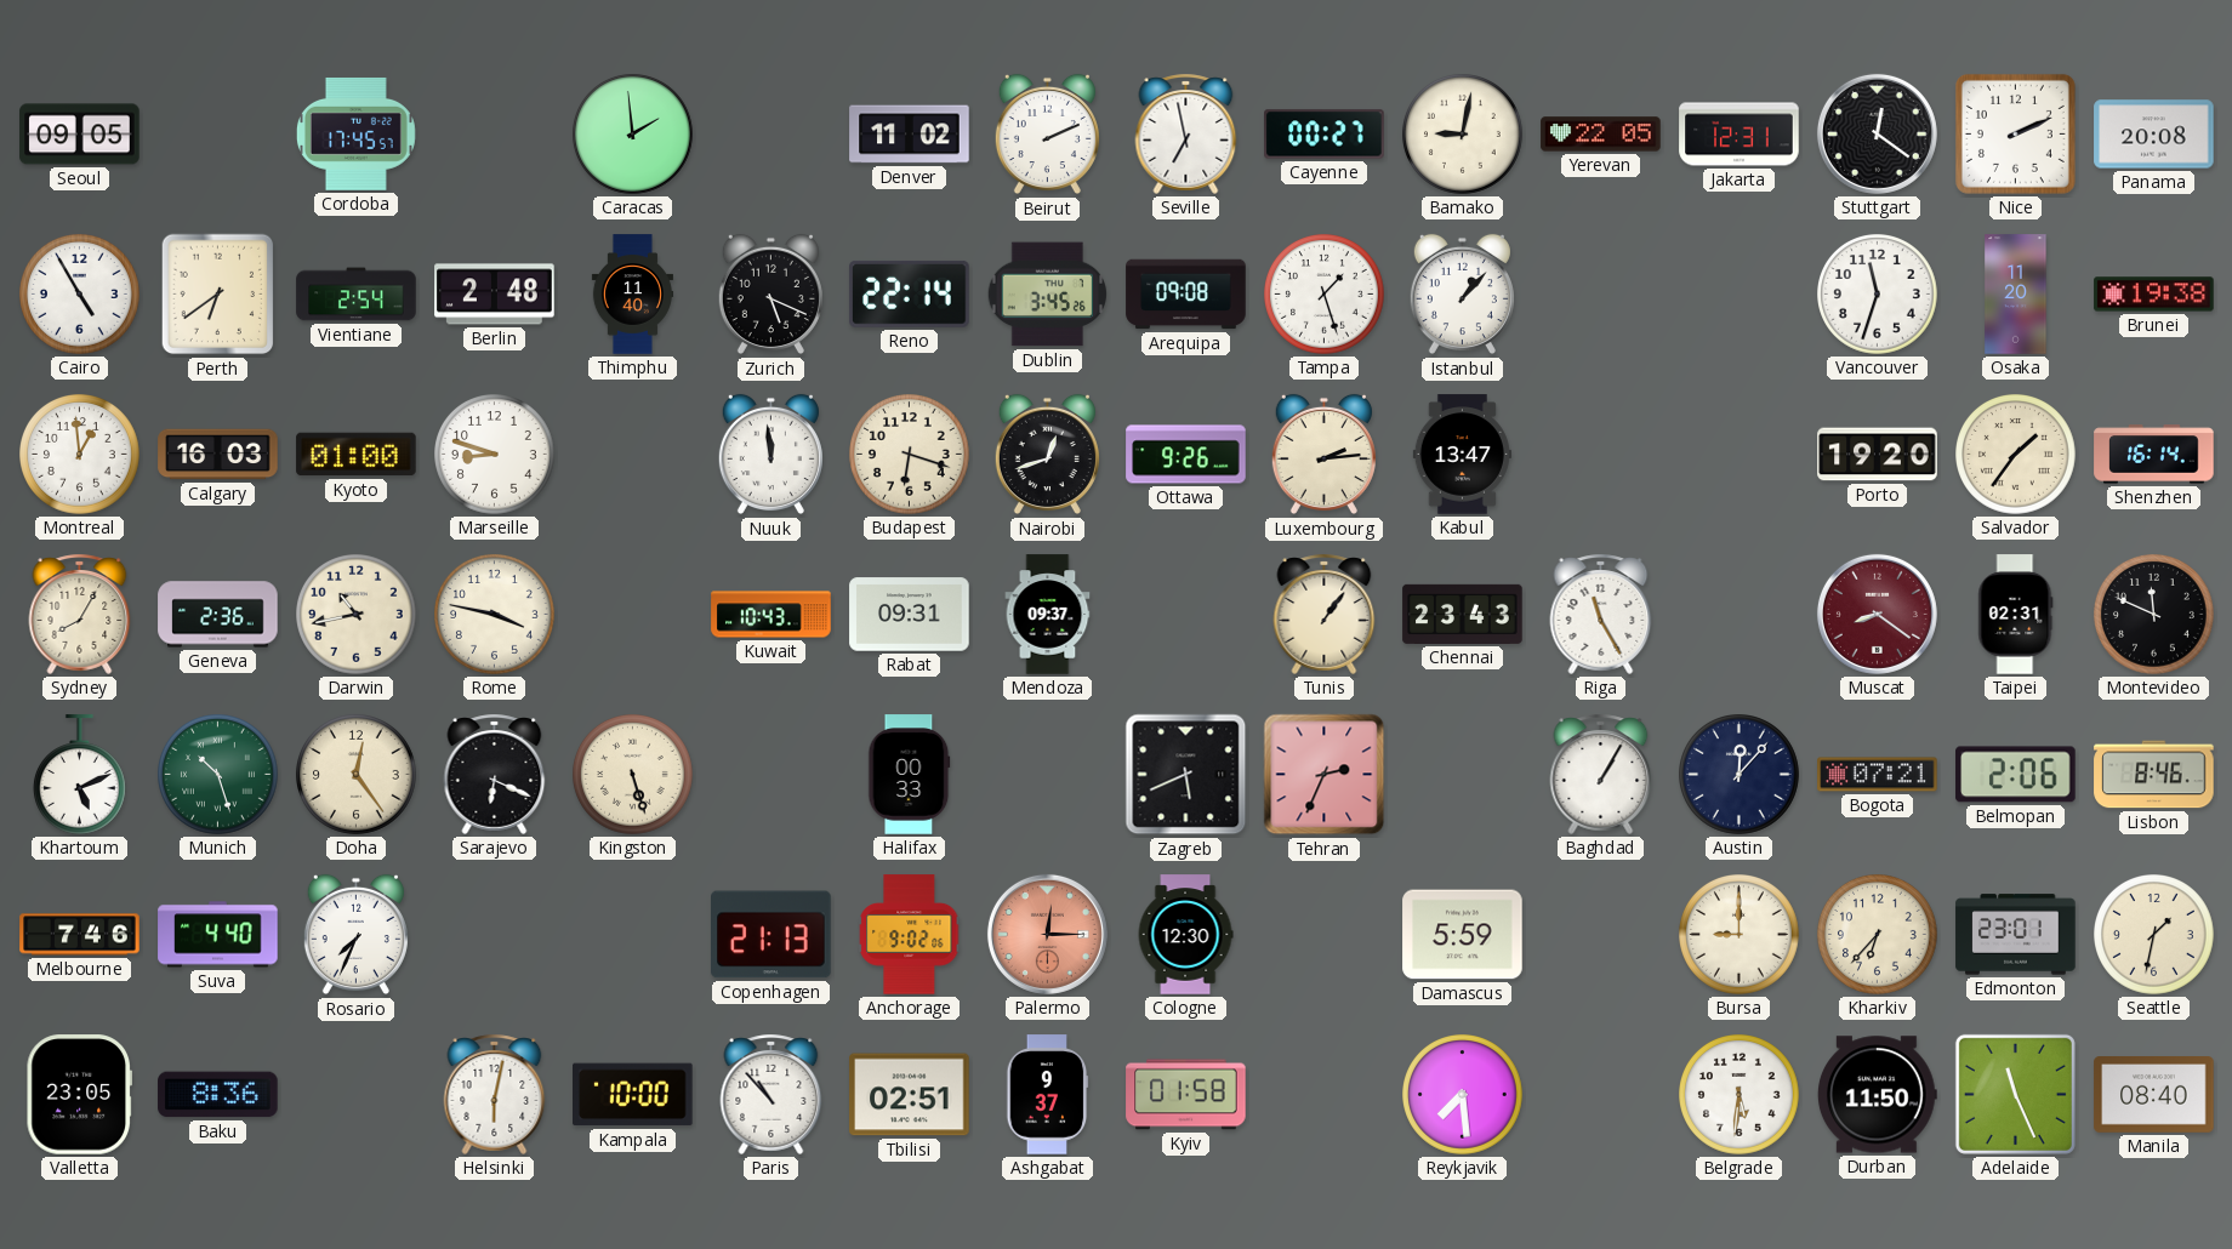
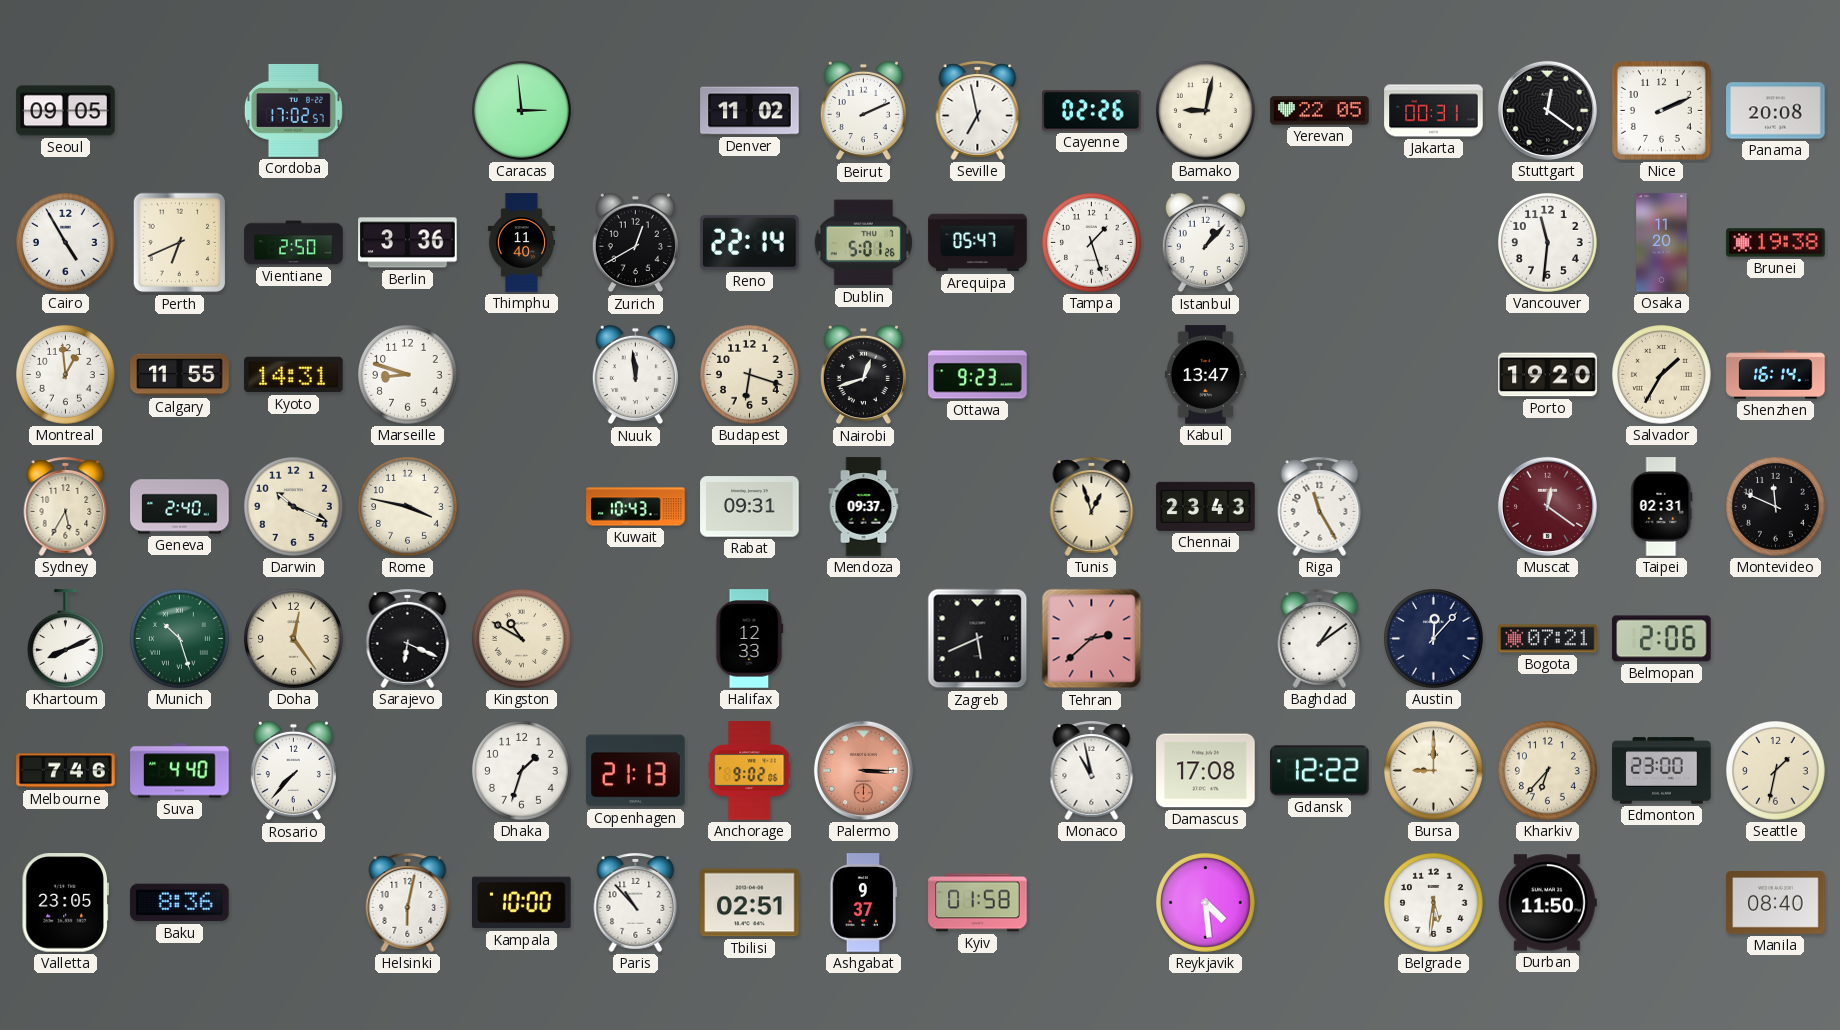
Cordoba: 17:45 -> 17:02 (293, 110)
Caracas: 1:59 -> 2:59 (522, 111)
Cayenne: 00:27 -> 02:26 (1092, 111)
Jakarta: 12:31 -> 00:31 (1434, 111)
Perth: 6:39 -> 6:41 (180, 243)
Vientiane: 2:54 -> 2:50 (294, 243)
Berlin: 2:48 -> 3:36 (408, 243)
Zurich: 5:19 -> 12:40 (635, 243)
Dublin: 3:45 -> 5:01 (863, 243)
Arequipa: 09:08 -> 05:47 (978, 243)
Vancouver: 11:33 -> 11:31 (1548, 243)
Calgary: 16:03 -> 11:55 (180, 375)
Kyoto: 01:00 -> 14:31 (294, 375)
Ottawa: 9:26 -> 9:23 (978, 375)
Luxembourg: 2:14 -> none (1323, 455)
Salvador: 1:36 -> 1:35 (1662, 375)
Sydney: 8:05 -> 5:35 (66, 506)
Geneva: 2:36 -> 2:40 (180, 507)
Darwin: 10:43 -> 10:19 (294, 507)
Tunis: 1:06 -> 12:57 (1092, 506)
Muscat: 8:21 -> 12:21 (1547, 506)
Khartoum: 5:11 -> 8:11 (65, 639)
Kingston: 5:27 -> 10:50 (522, 639)
Halifax: 00:33 -> 12:33 (750, 639)
Tehran: 2:34 -> 2:38 (1092, 639)
Baghdad: 1:05 -> 1:09 (1320, 638)
Lisbon: 8:46 -> none (2154, 775)
Rosario: 7:34 -> 7:37 (293, 771)
Dhaka: none -> 1:33 (522, 771)
Palermo: 12:15 -> 3:15 (863, 770)
Cologne: 12:30 -> none (1185, 935)
Monaco: none -> 10:58 (1092, 770)
Damascus: 5:59 -> 17:08 (1206, 771)
Gdansk: none -> 12:22 (1320, 771)
Edmonton: 23:01 -> 23:00 (1662, 771)
Reykjavik: 7:29 -> 4:29 (1206, 903)
Adelaide: 11:26 -> none (2015, 1094)
